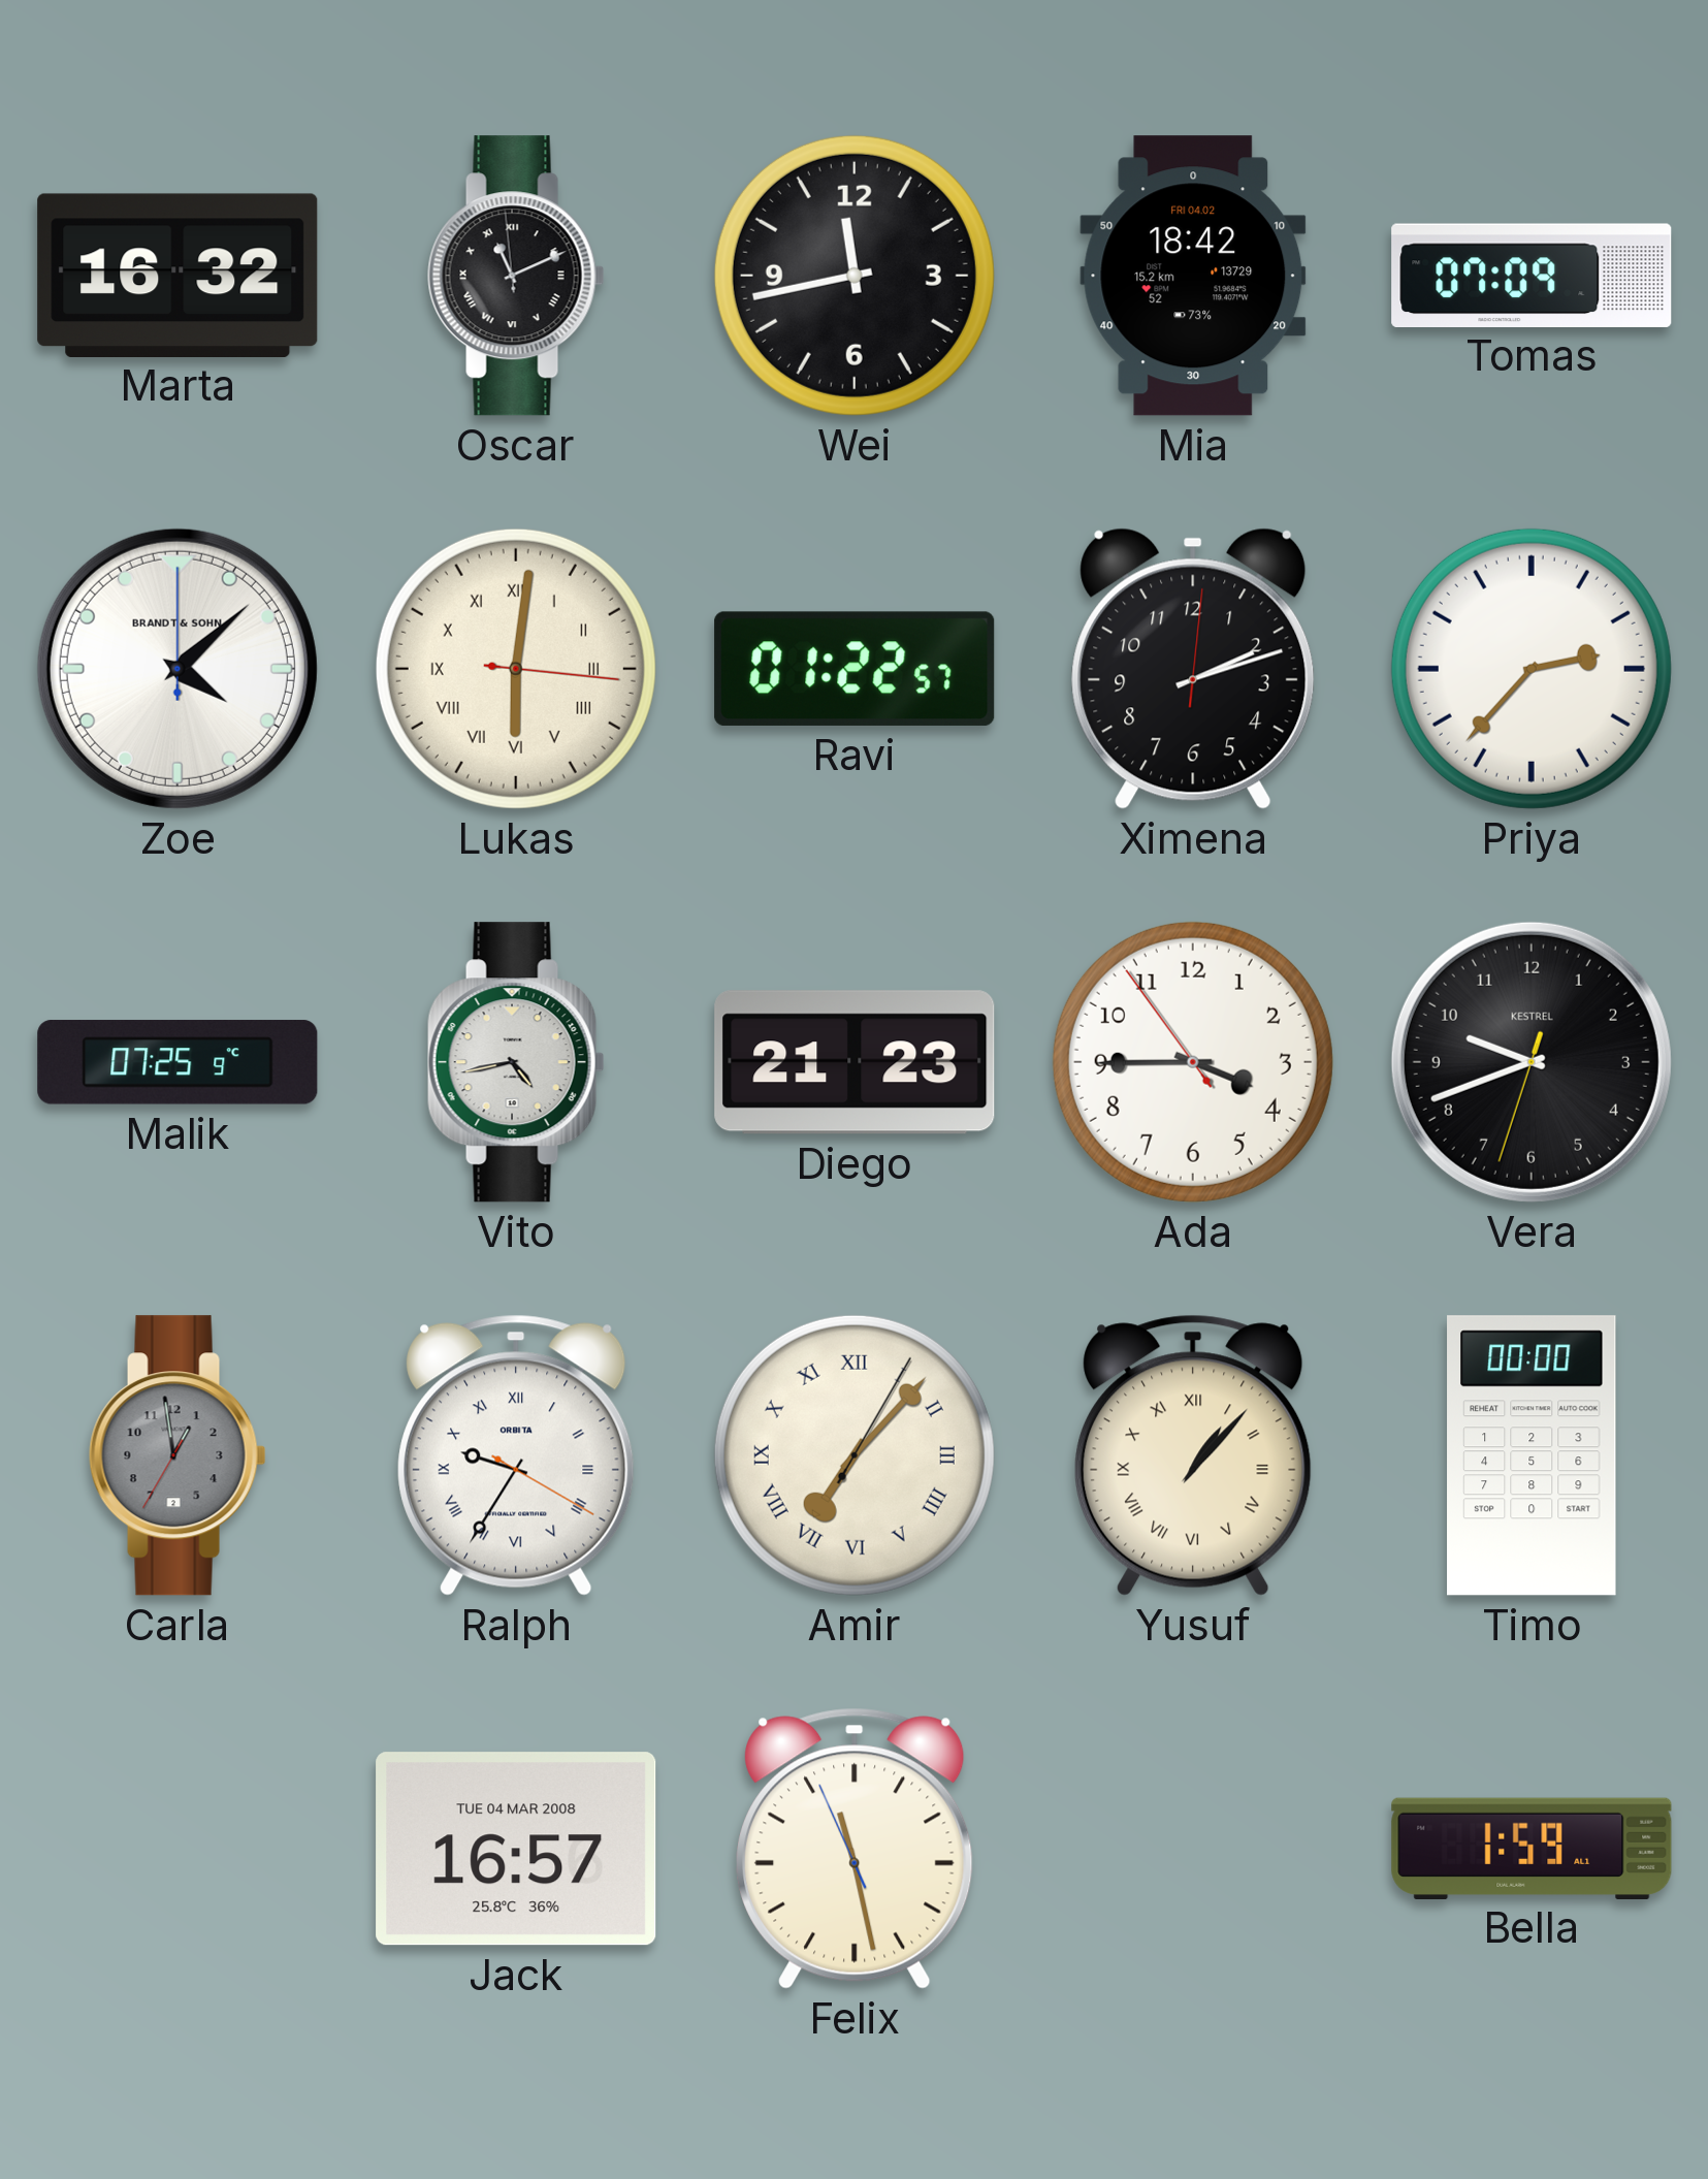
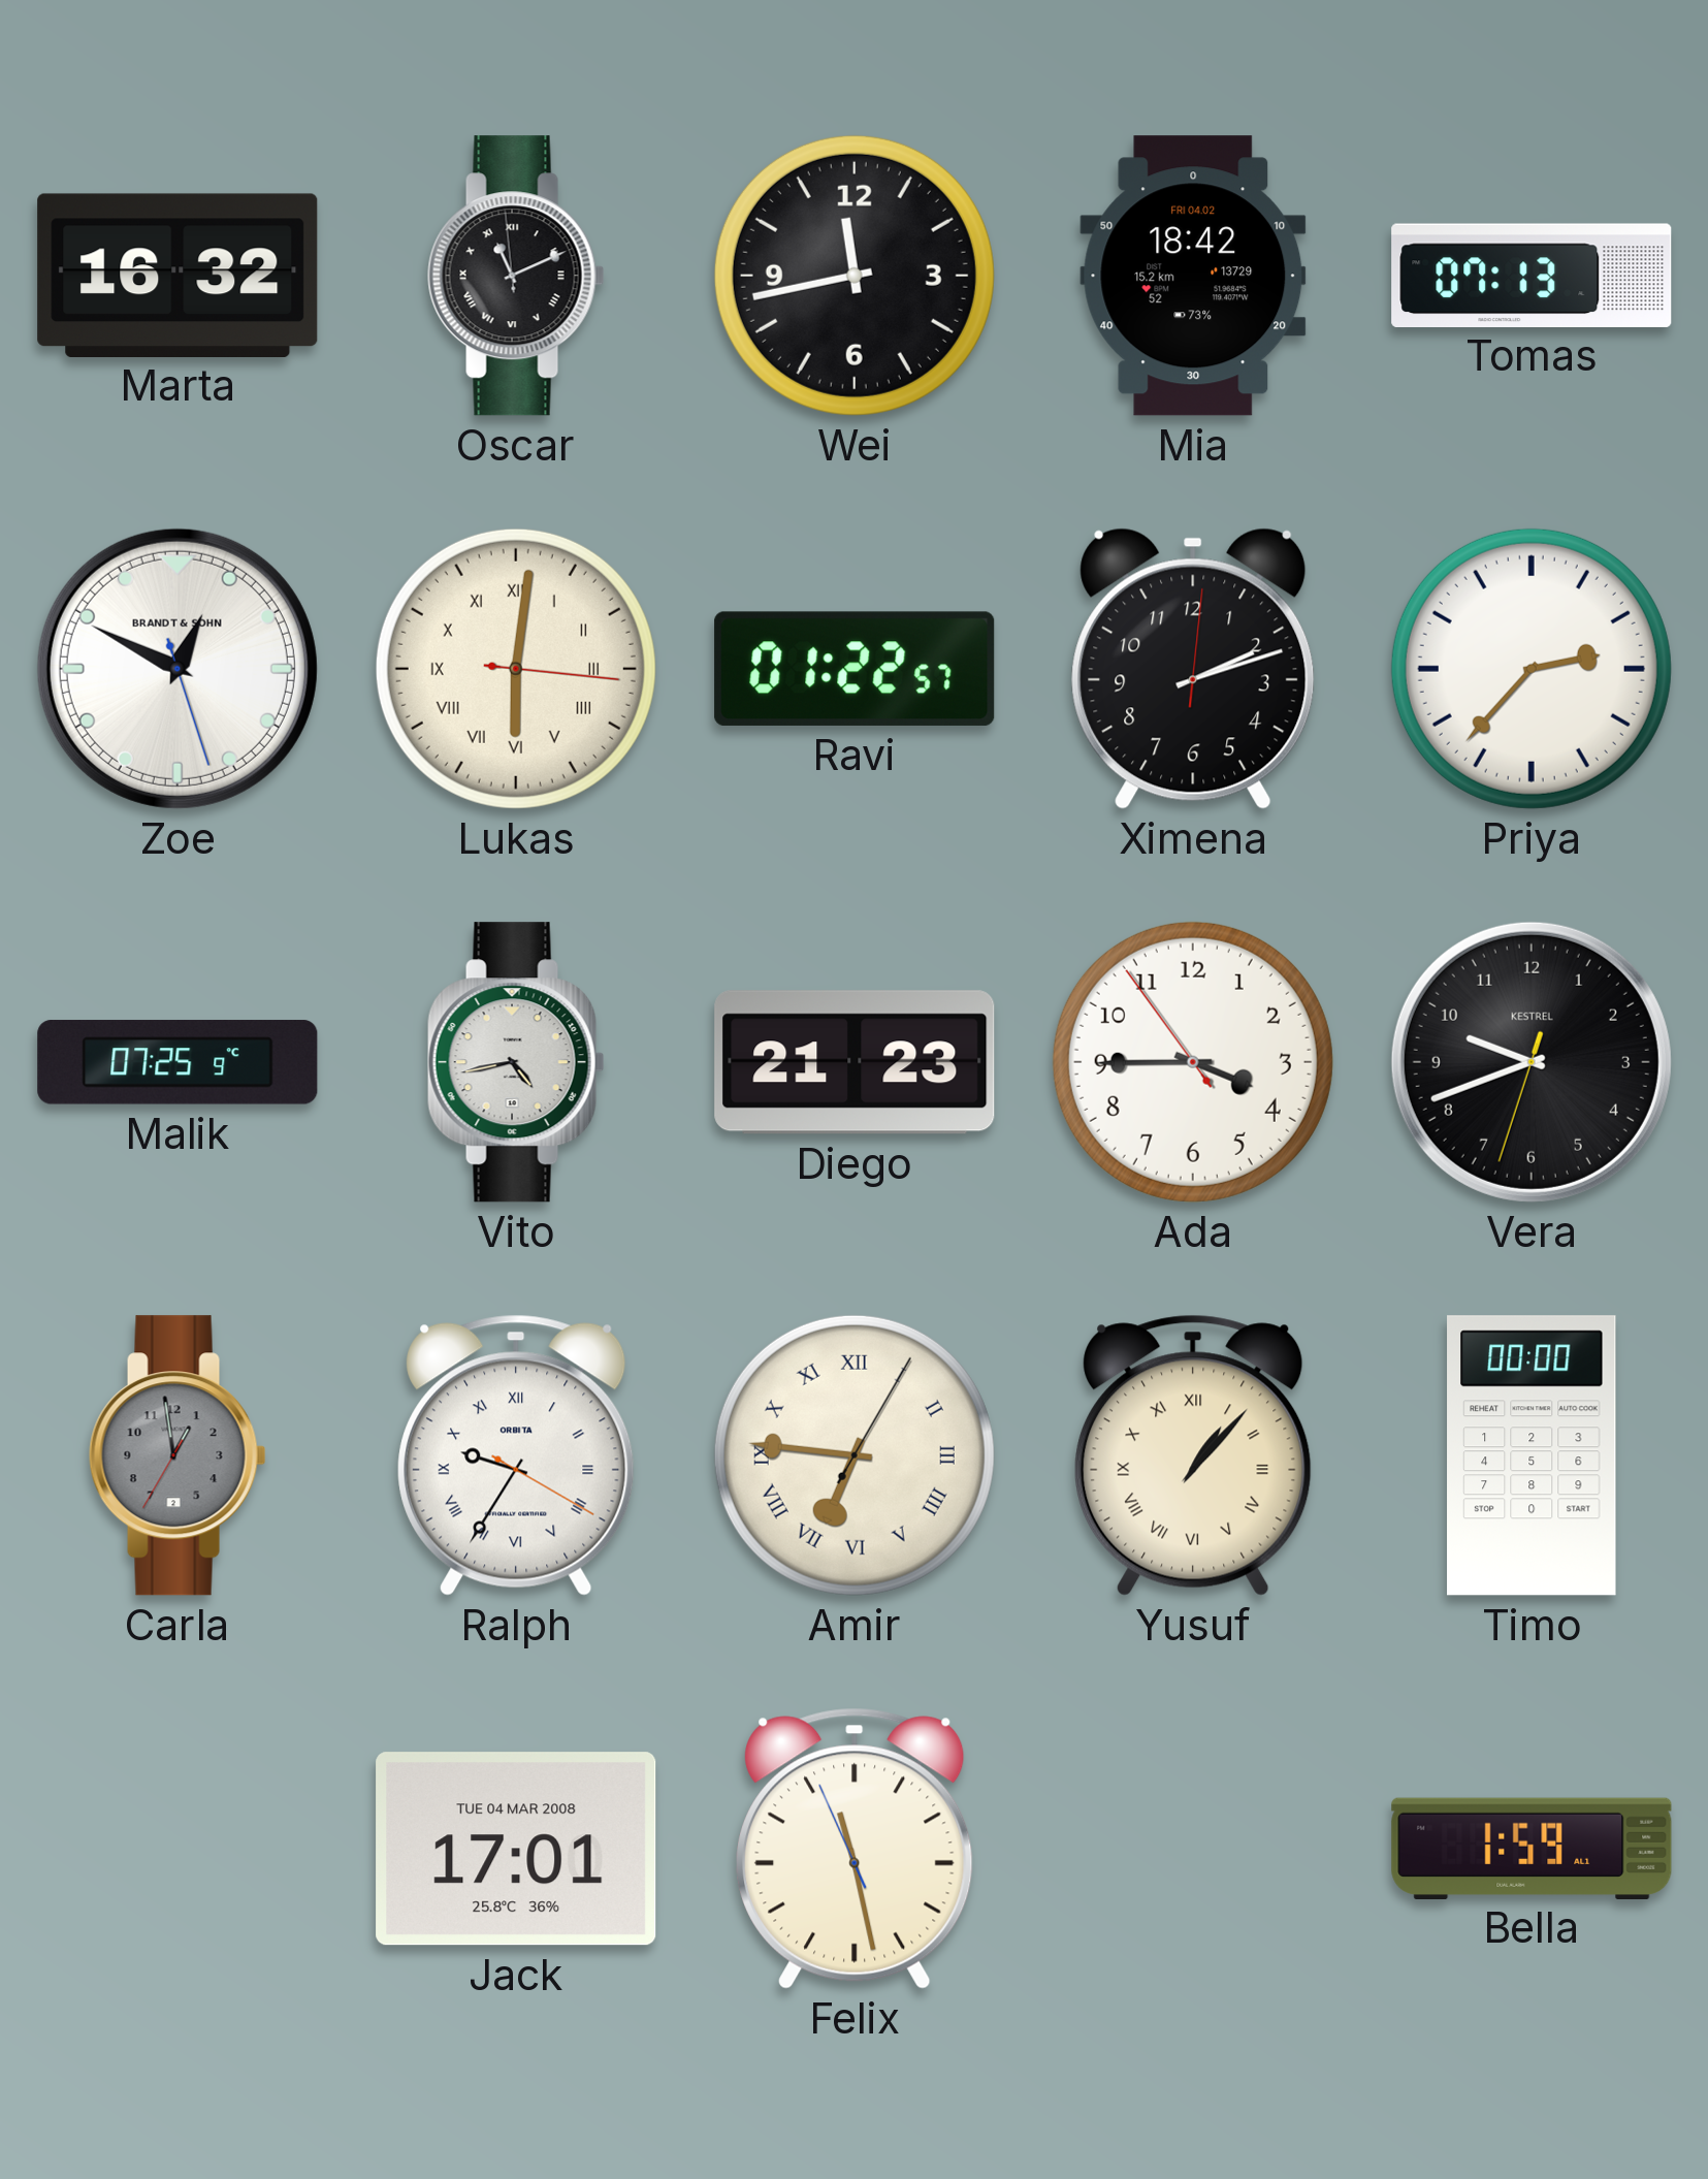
Tomas: 07:09 -> 07:13 (1532, 275)
Zoe: 4:08 -> 12:49 (178, 669)
Amir: 7:07 -> 6:46 (855, 1455)
Jack: 16:57 -> 17:01 (516, 1849)
